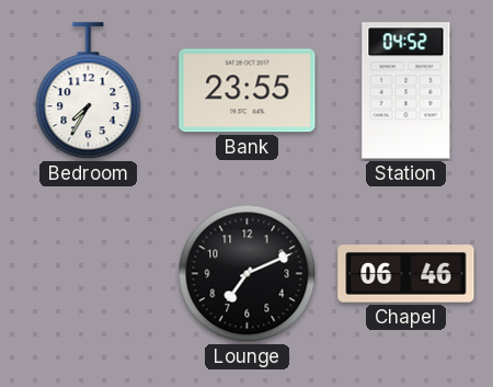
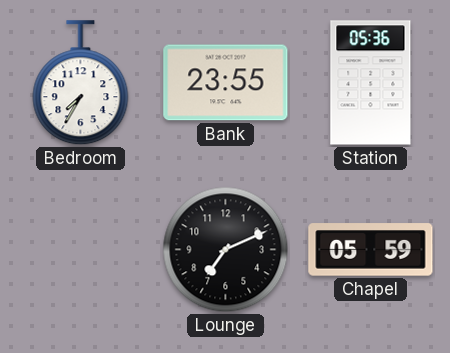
Station: 04:52 -> 05:36 (371, 83)
Chapel: 06:46 -> 05:59 (371, 250)
